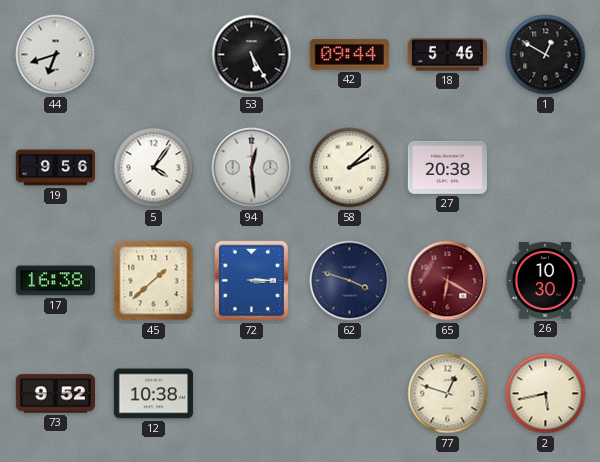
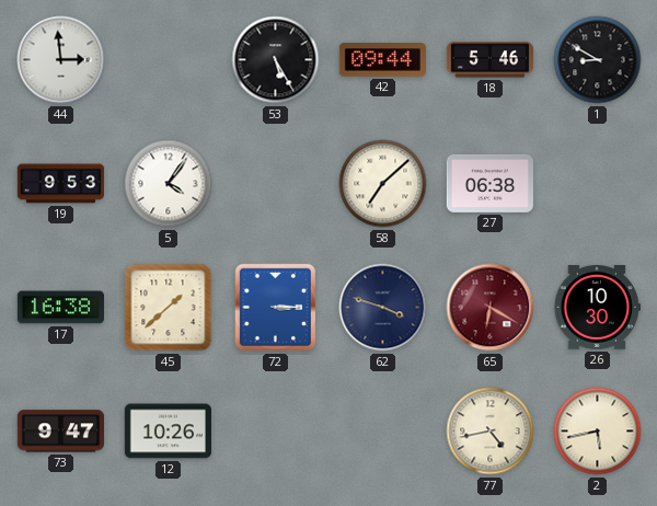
44: 6:42 -> 2:59 (61, 60)
1: 12:50 -> 8:50 (598, 60)
19: 9:56 -> 9:53 (60, 184)
94: 12:29 -> none (252, 168)
58: 2:08 -> 7:08 (383, 184)
27: 20:38 -> 06:38 (489, 183)
73: 9:52 -> 9:47 (60, 432)
12: 10:38 -> 10:26 (168, 432)
77: 12:48 -> 4:43 (491, 432)
